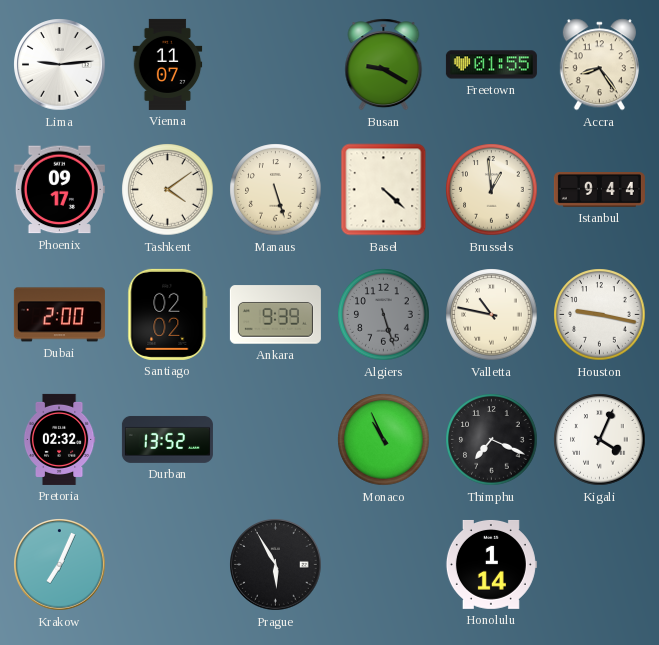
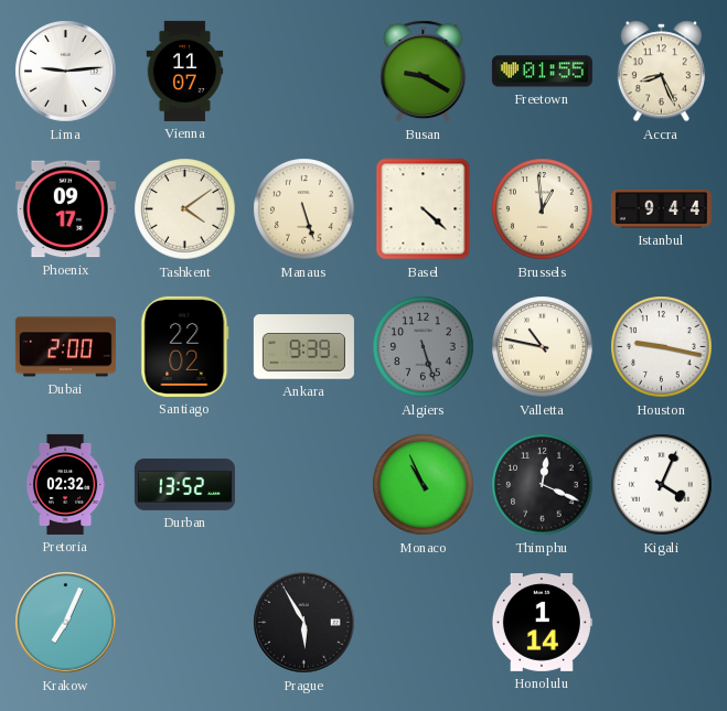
Accra: 8:24 -> 8:26 (661, 72)
Santiago: 02:02 -> 22:02 (185, 346)
Thimphu: 7:19 -> 12:19 (543, 485)
